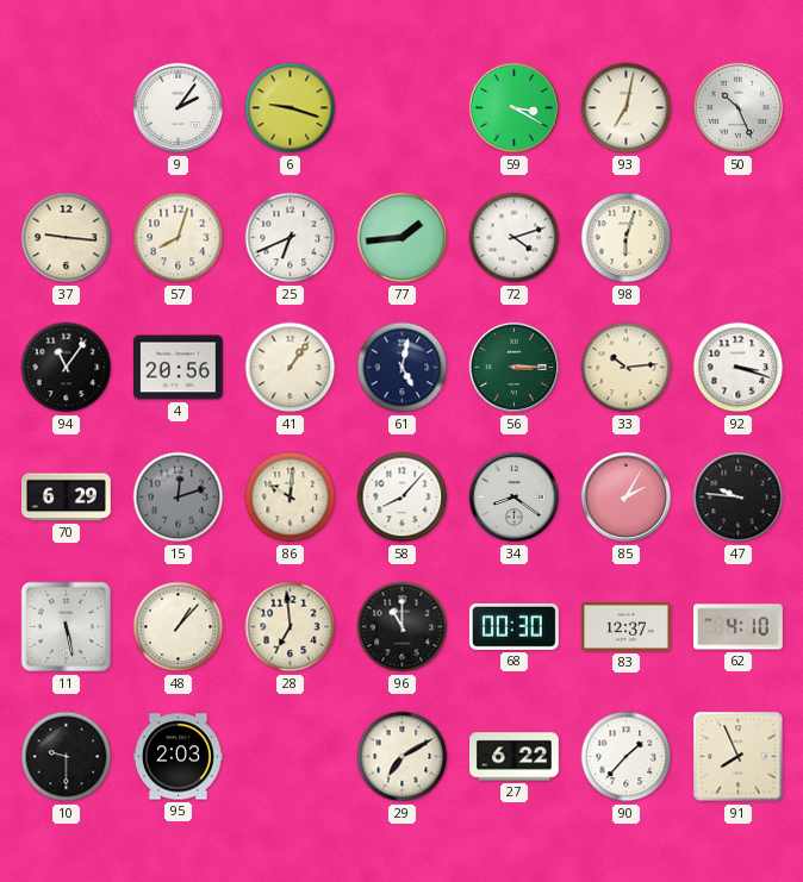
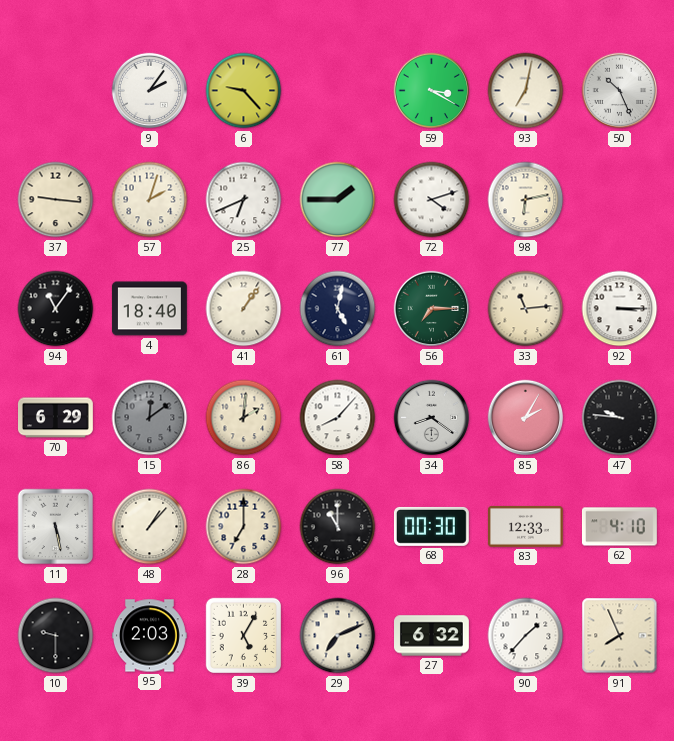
6: 9:18 -> 9:23 (244, 91)
57: 8:03 -> 2:03 (150, 200)
77: 1:44 -> 1:45 (338, 200)
98: 6:03 -> 6:13 (526, 200)
4: 20:56 -> 18:40 (149, 309)
56: 3:15 -> 7:15 (432, 309)
33: 10:14 -> 11:14 (526, 309)
92: 3:18 -> 3:15 (620, 309)
15: 12:12 -> 12:09 (150, 418)
86: 10:01 -> 2:01 (244, 418)
28: 6:59 -> 7:00 (244, 527)
83: 12:37 -> 12:33 (525, 527)
39: none -> 5:05 (244, 636)
29: 7:10 -> 7:11 (338, 636)
27: 6:22 -> 6:32 (432, 636)
